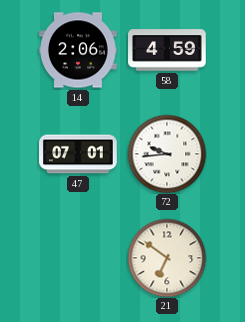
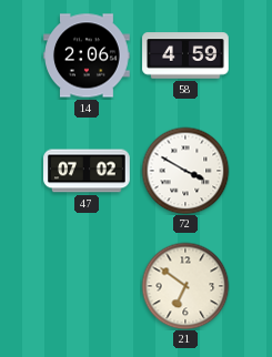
47: 07:01 -> 07:02 (87, 171)
72: 9:44 -> 3:50 (185, 171)
